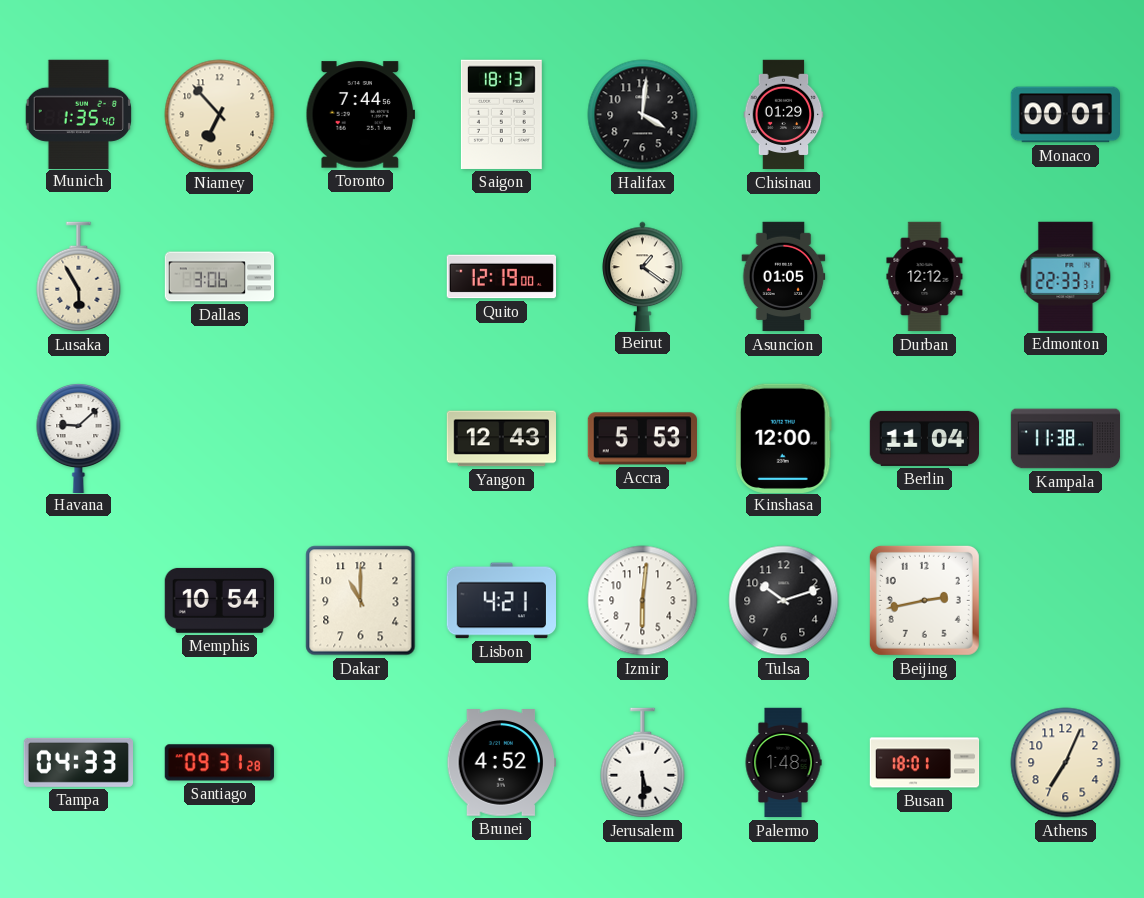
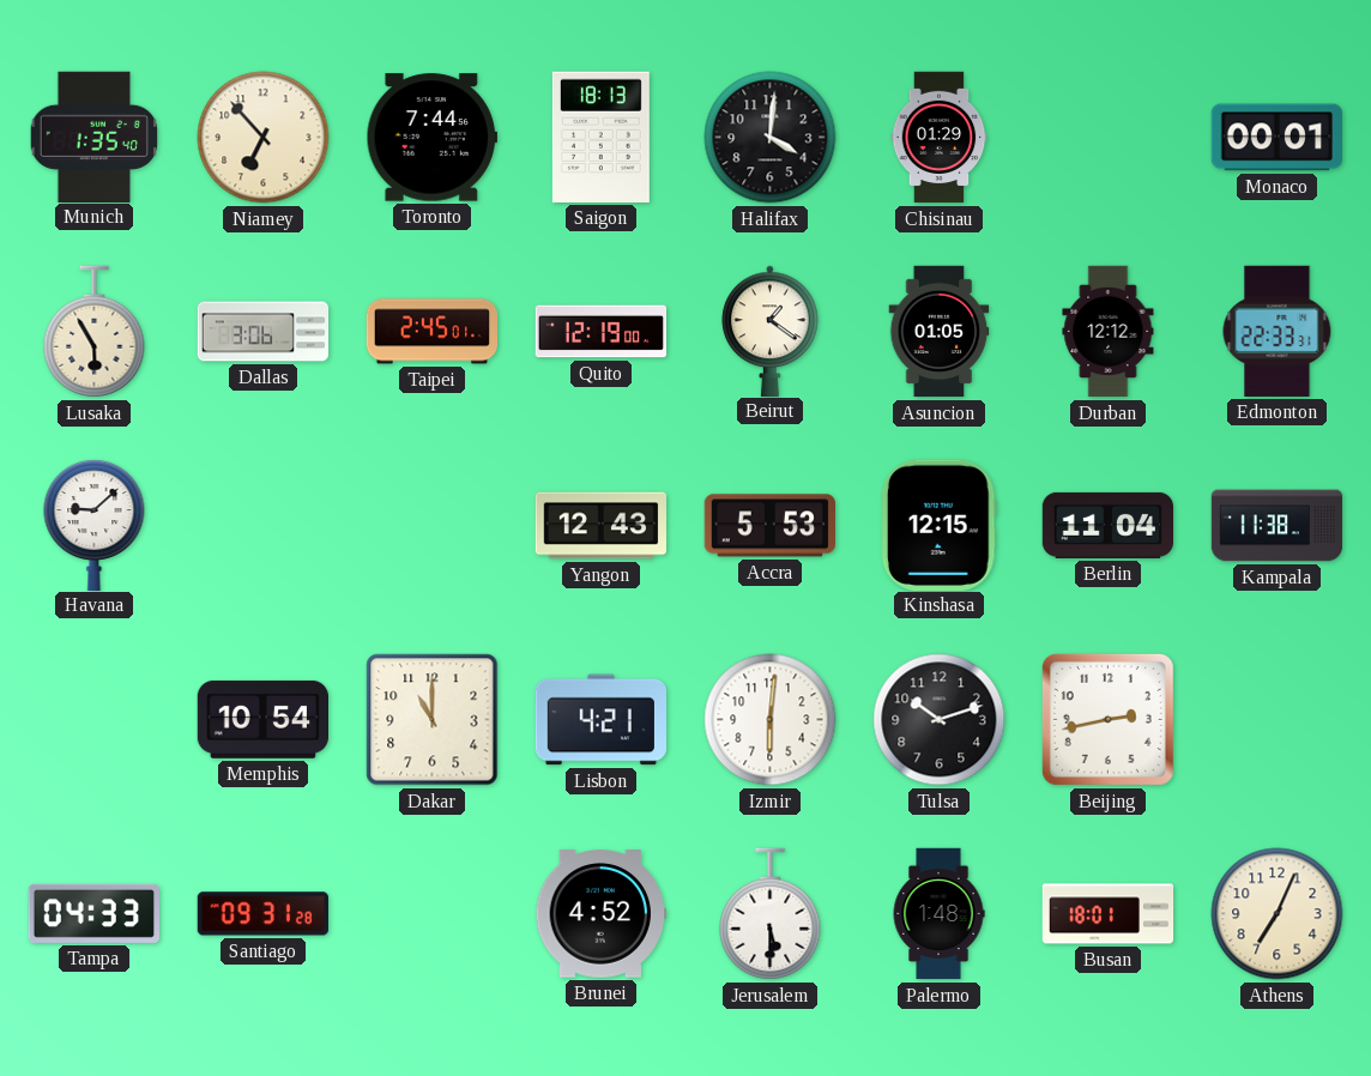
Taipei: none -> 2:45 (433, 332)
Kinshasa: 12:00 -> 12:15 (938, 525)
